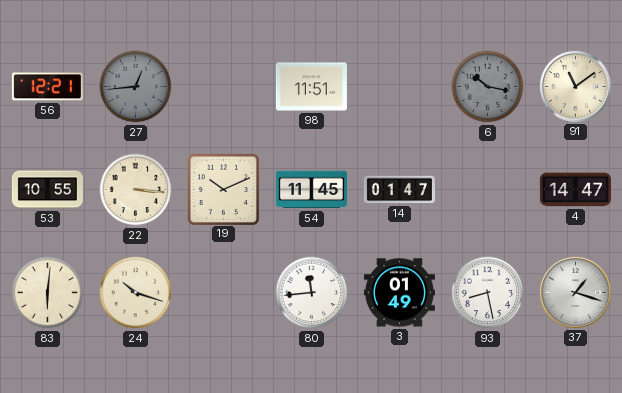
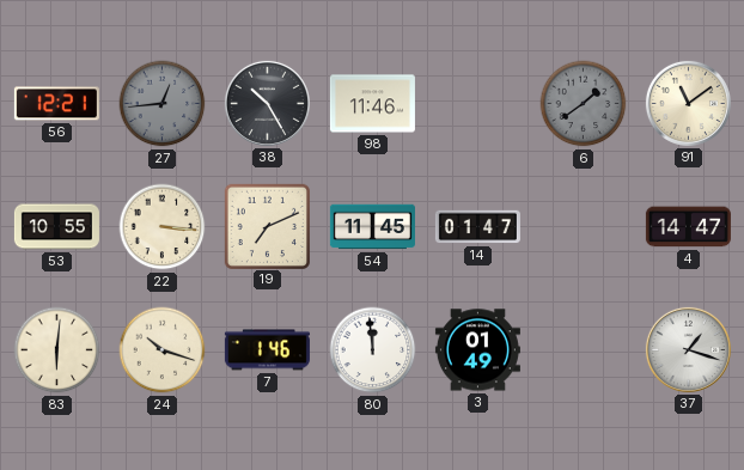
38: none -> 10:25 (267, 103)
98: 11:51 -> 11:46 (372, 104)
6: 10:17 -> 1:39 (584, 104)
19: 10:11 -> 7:11 (267, 226)
7: none -> 1:46 (267, 350)
80: 11:44 -> 11:59 (373, 350)
93: 8:28 -> none (488, 293)
